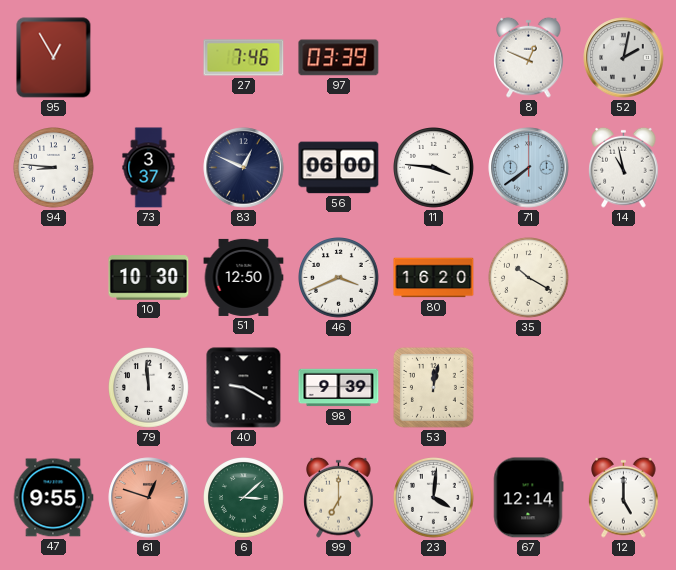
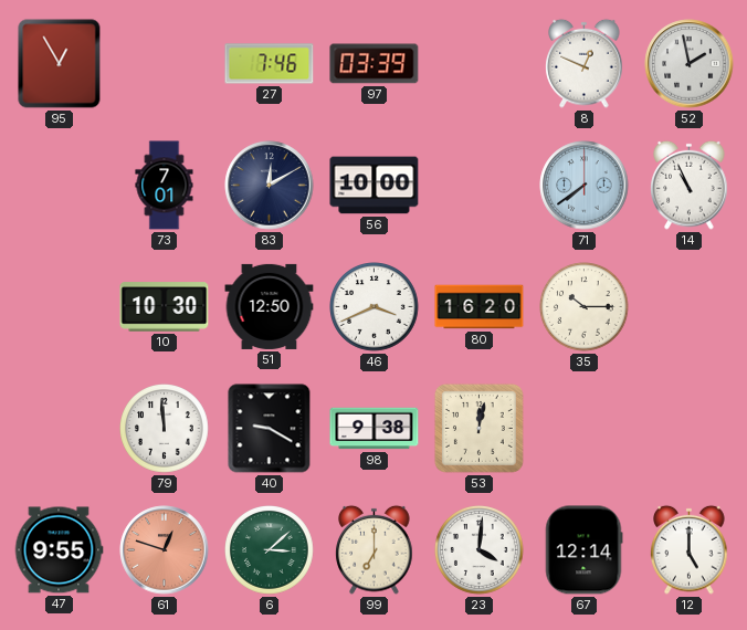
52: 2:02 -> 1:58 (690, 64)
94: 8:46 -> none (54, 168)
73: 3:37 -> 7:01 (165, 186)
83: 12:49 -> 12:10 (270, 186)
56: 06:00 -> 10:00 (375, 186)
11: 3:46 -> none (434, 168)
14: 10:58 -> 10:56 (690, 185)
35: 10:20 -> 10:15 (585, 307)
98: 9:39 -> 9:38 (375, 429)
